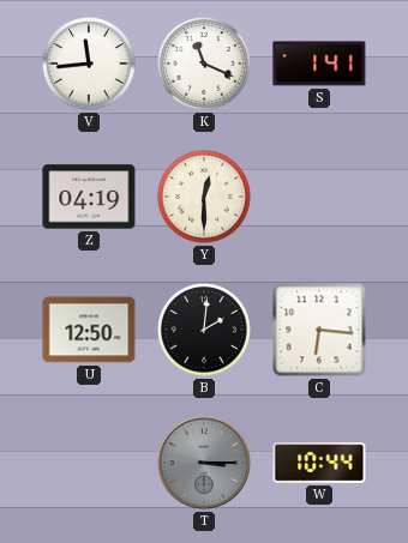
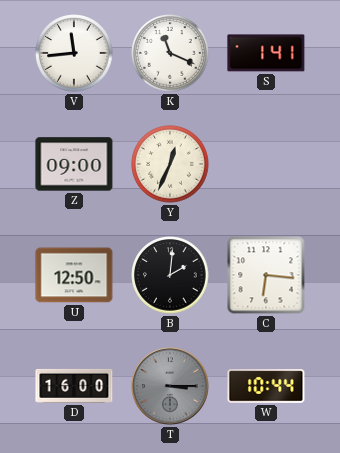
Z: 04:19 -> 09:00 (74, 164)
Y: 12:30 -> 12:34 (170, 164)
D: none -> 16:00 (74, 386)
